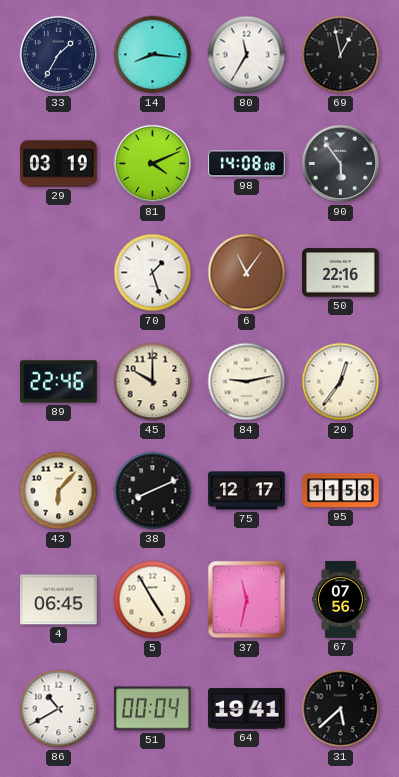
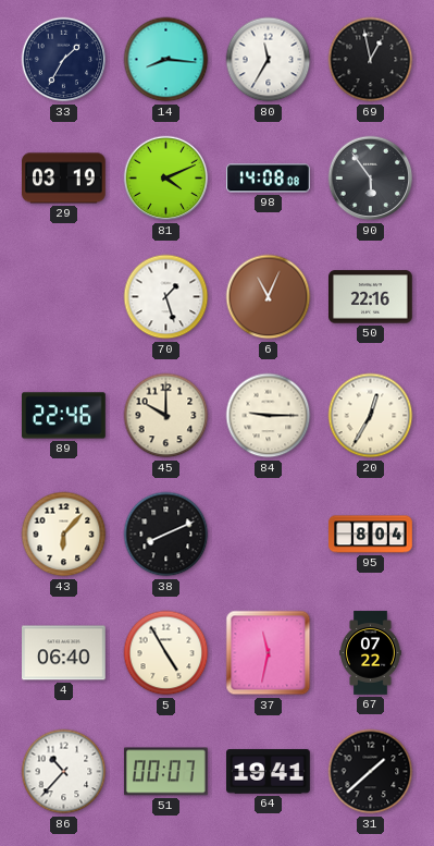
6: 11:06 -> 11:04 (269, 297)
84: 9:13 -> 9:15 (269, 416)
20: 12:36 -> 12:35 (371, 416)
75: 12:17 -> none (247, 491)
95: 11:58 -> 8:04 (371, 535)
4: 06:45 -> 06:40 (64, 653)
67: 07:56 -> 07:22 (371, 653)
86: 10:40 -> 10:37 (64, 772)
51: 00:04 -> 00:07 (166, 772)
31: 5:38 -> 1:38 (371, 772)
